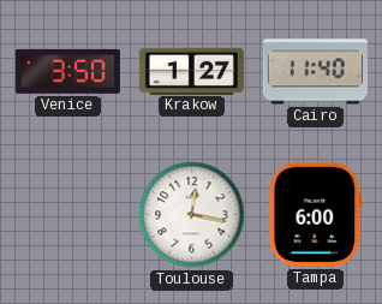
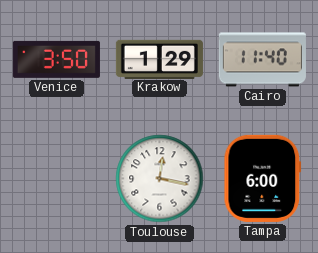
Krakow: 1:27 -> 1:29 (159, 59)
